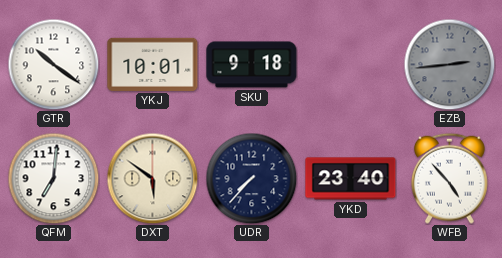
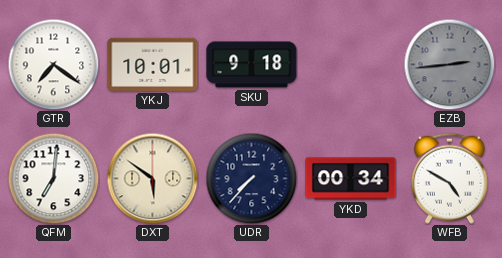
GTR: 10:21 -> 7:21 (53, 64)
YKD: 23:40 -> 00:34 (351, 179)
WFB: 4:53 -> 4:50 (450, 178)
